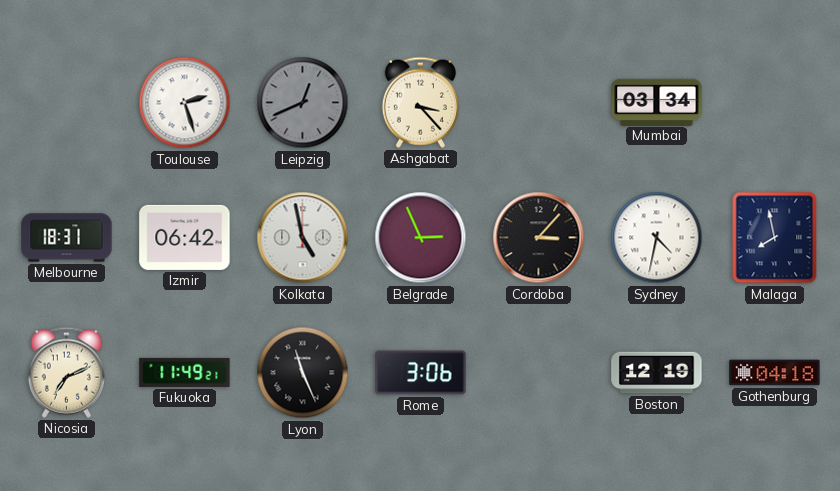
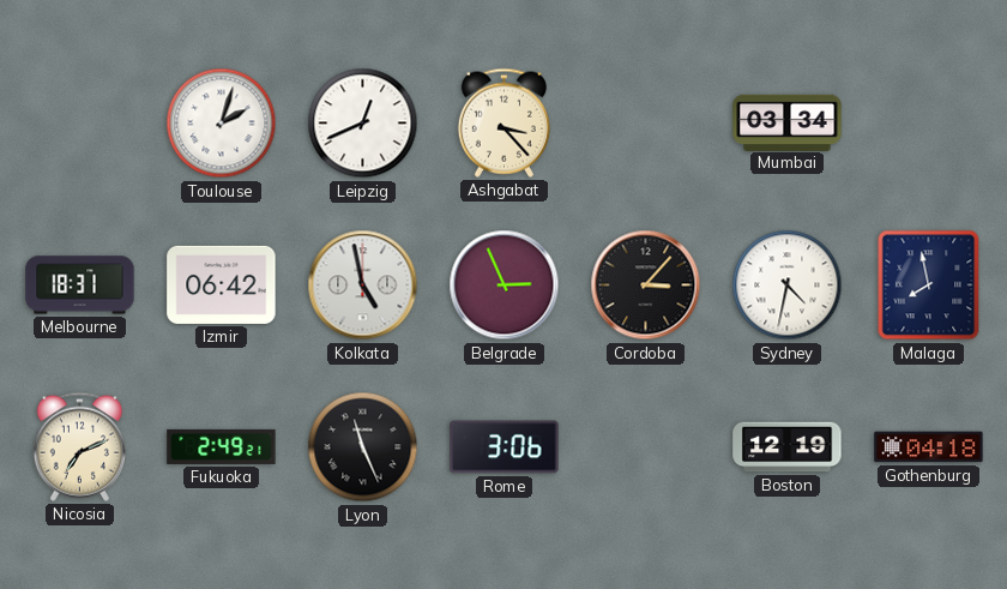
Toulouse: 2:27 -> 2:03 (222, 124)
Leipzig dial: grey -> white (363, 124)
Fukuoka: 11:49 -> 2:49 (222, 446)
